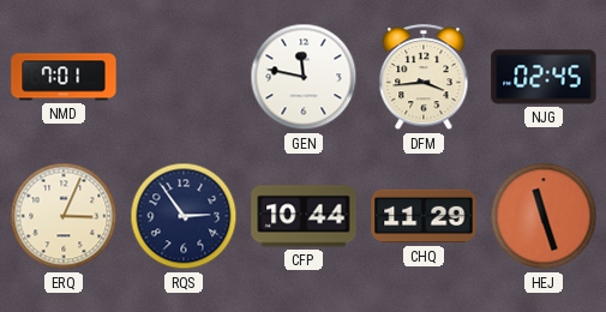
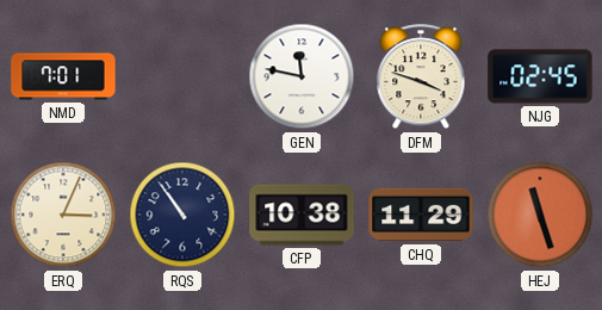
DFM: 3:44 -> 3:48 (421, 77)
RQS: 2:54 -> 10:54 (182, 215)
CFP: 10:44 -> 10:38 (302, 215)
